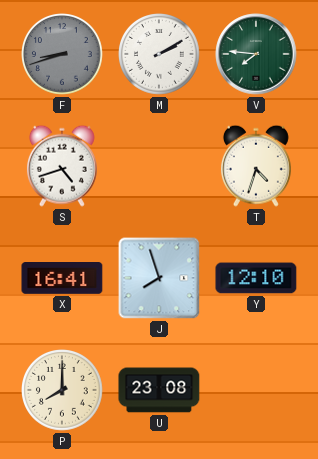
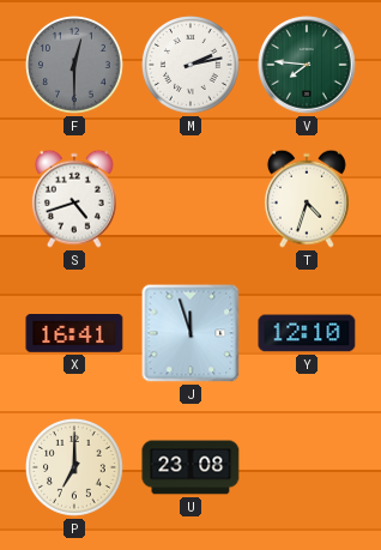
F: 8:42 -> 12:30 (75, 66)
M: 2:10 -> 2:13 (192, 66)
J: 7:57 -> 11:57 (190, 333)
P: 8:00 -> 7:00 (75, 469)
